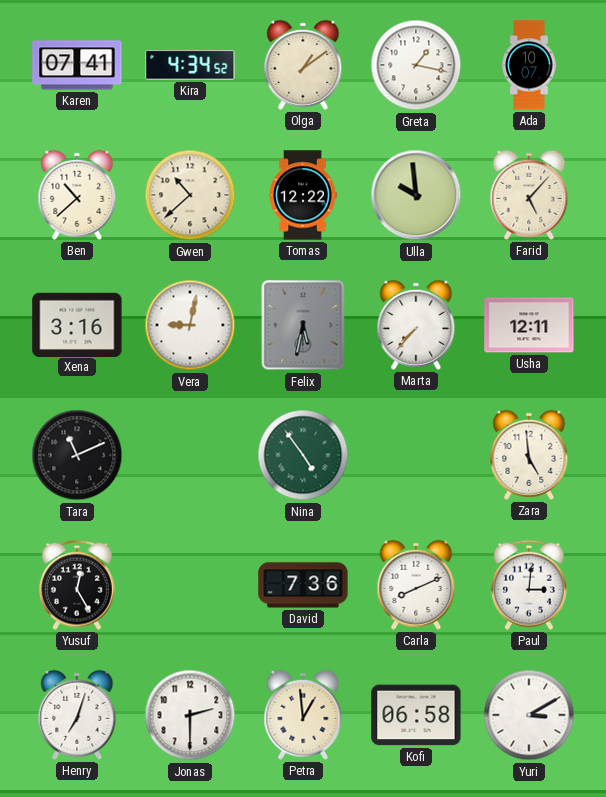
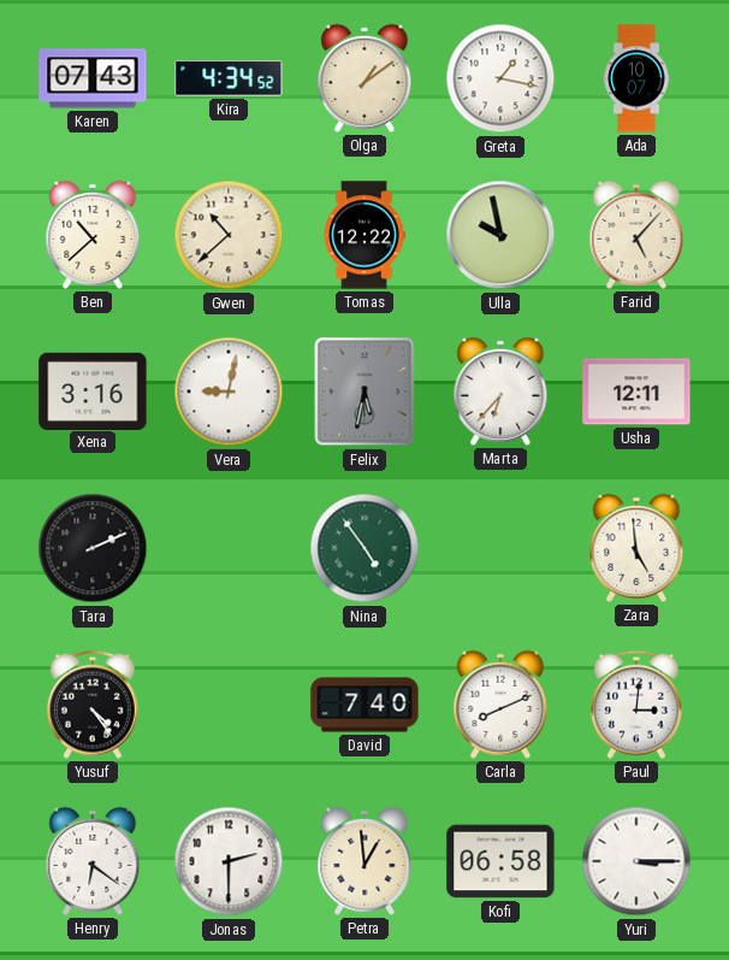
Karen: 07:41 -> 07:43 (93, 78)
Ulla: 9:59 -> 9:58 (500, 235)
Marta: 7:37 -> 6:37 (500, 391)
Tara: 11:11 -> 2:11 (93, 548)
Yusuf: 12:25 -> 4:24 (93, 705)
David: 7:36 -> 7:40 (364, 705)
Henry: 7:03 -> 6:21 (93, 861)
Yuri: 3:10 -> 3:15 (636, 861)
